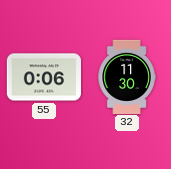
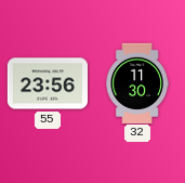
55: 0:06 -> 23:56 (47, 83)
